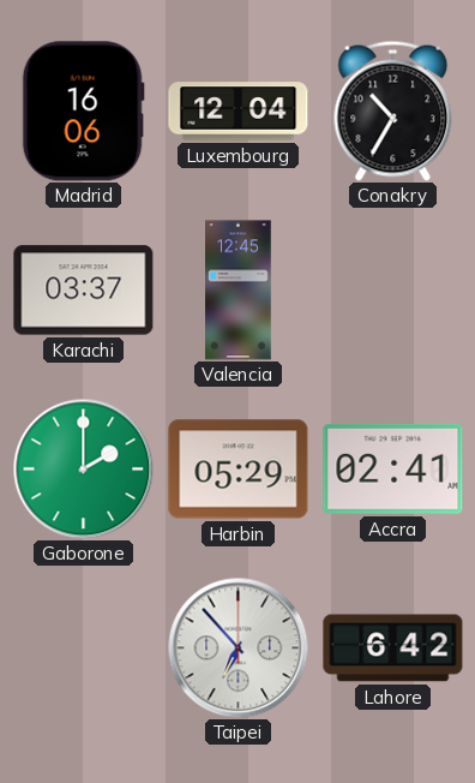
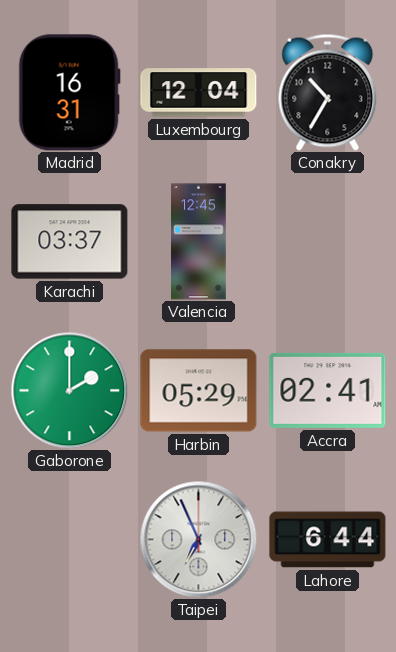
Madrid: 16:06 -> 16:31 (69, 93)
Taipei: 6:53 -> 6:56 (198, 539)
Lahore: 6:42 -> 6:44 (328, 540)
